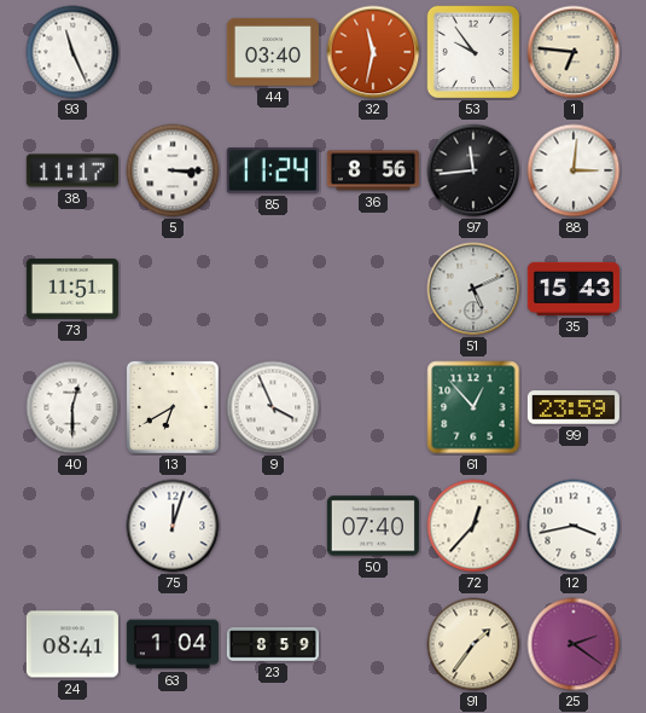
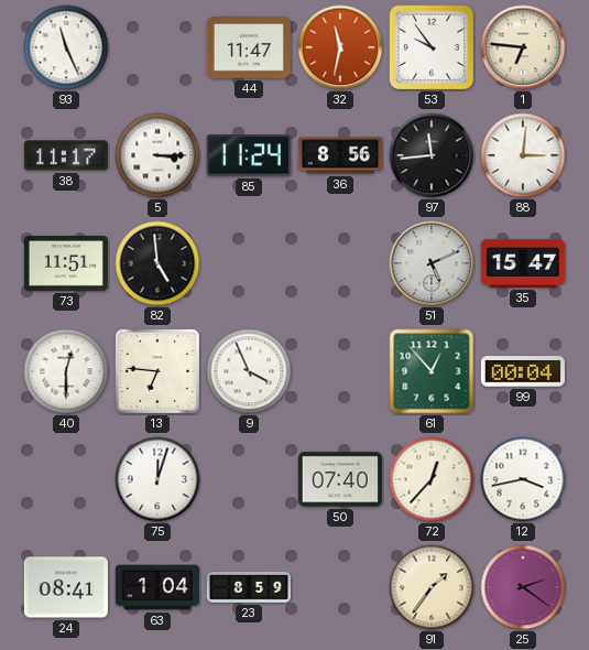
44: 03:40 -> 11:47 (249, 48)
82: none -> 4:59 (157, 263)
35: 15:43 -> 15:47 (523, 263)
13: 6:40 -> 6:46 (157, 371)
99: 23:59 -> 00:04 (523, 371)
